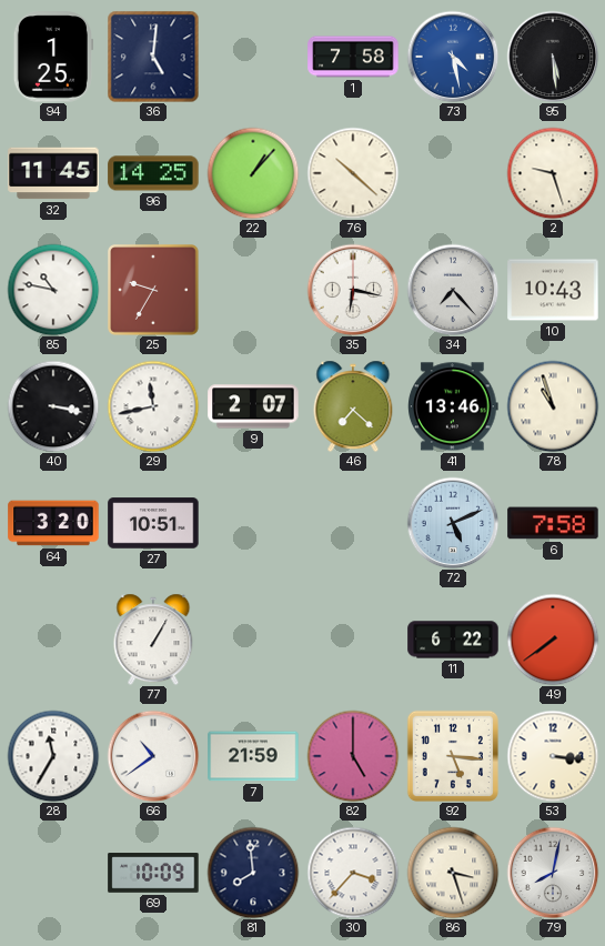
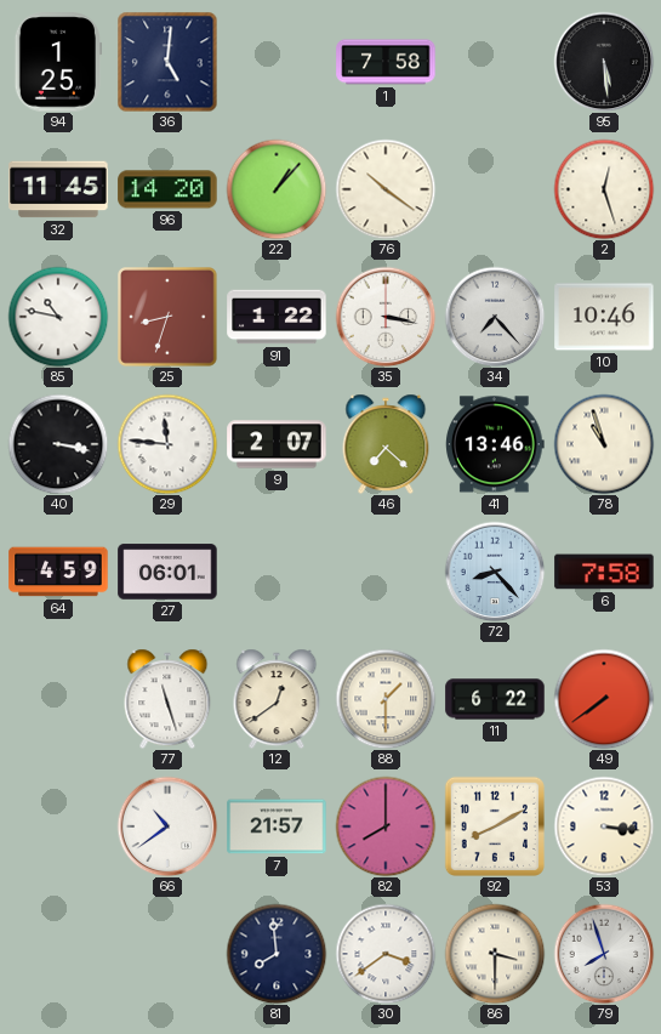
73: 4:28 -> none (453, 57)
96: 14:25 -> 14:20 (167, 189)
76: 10:22 -> 10:21 (386, 189)
2: 9:27 -> 12:27 (604, 189)
25: 9:35 -> 8:33 (169, 318)
91: none -> 1:22 (277, 317)
35: 6:17 -> 3:17 (386, 317)
10: 10:43 -> 10:46 (604, 317)
29: 11:43 -> 11:46 (167, 444)
64: 3:20 -> 4:59 (58, 572)
27: 10:51 -> 06:01 (167, 572)
72: 5:11 -> 8:23 (495, 572)
77: 1:05 -> 11:27 (167, 699)
12: none -> 12:39 (277, 699)
88: none -> 1:30 (386, 699)
28: 11:35 -> none (53, 756)
7: 21:59 -> 21:57 (277, 826)
82: 5:00 -> 8:00 (386, 826)
92: 5:16 -> 8:10 (495, 826)
69: 10:09 -> none (153, 873)
30: 3:37 -> 3:39 (386, 954)
86: 3:27 -> 3:30 (495, 954)
79: 8:02 -> 7:57 (604, 954)
